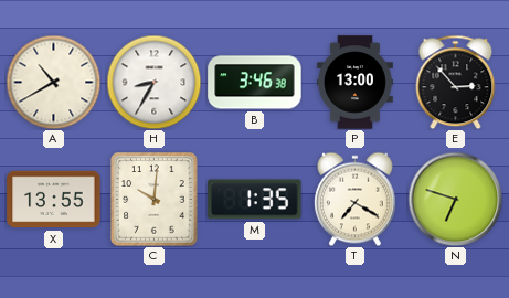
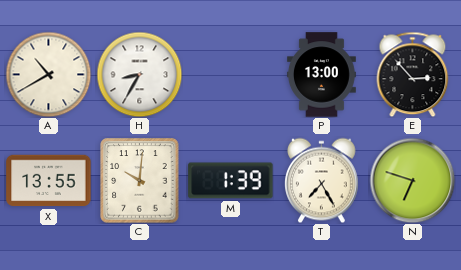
B: 3:46 -> none (255, 83)
M: 1:35 -> 1:39 (231, 181)
T: 7:20 -> 7:25 (322, 180)
